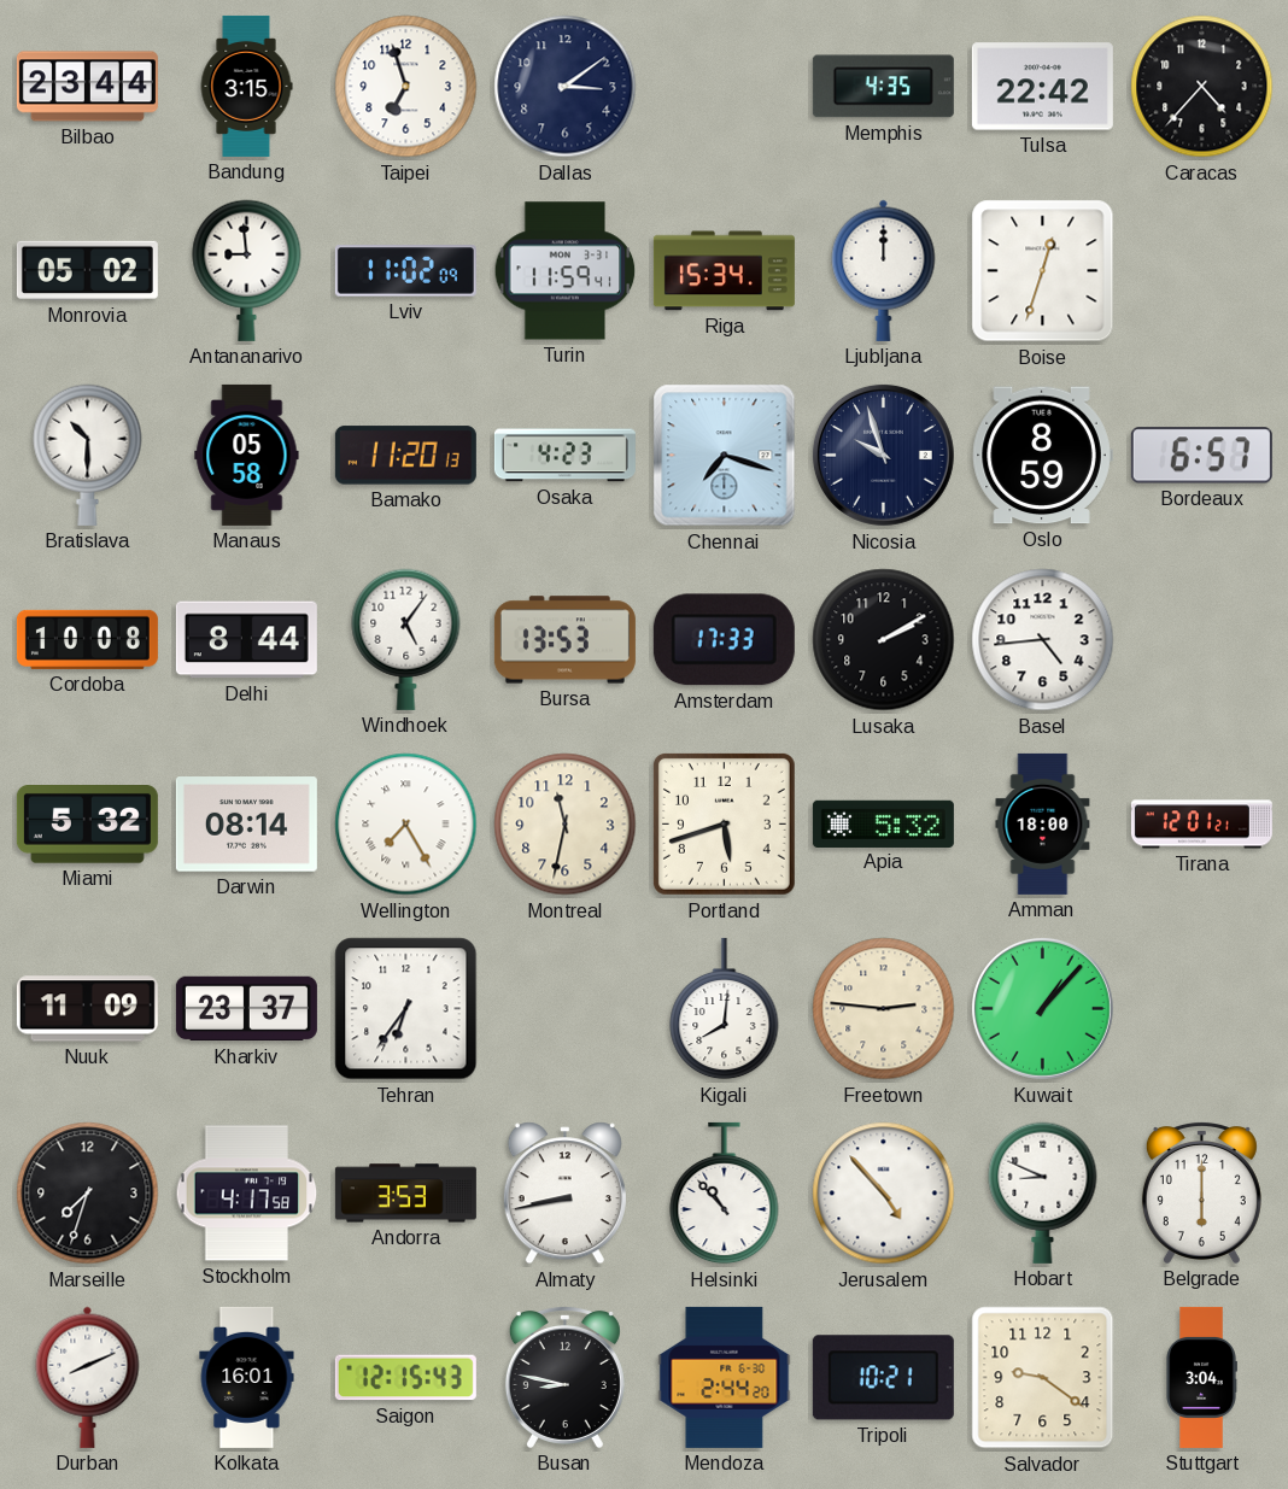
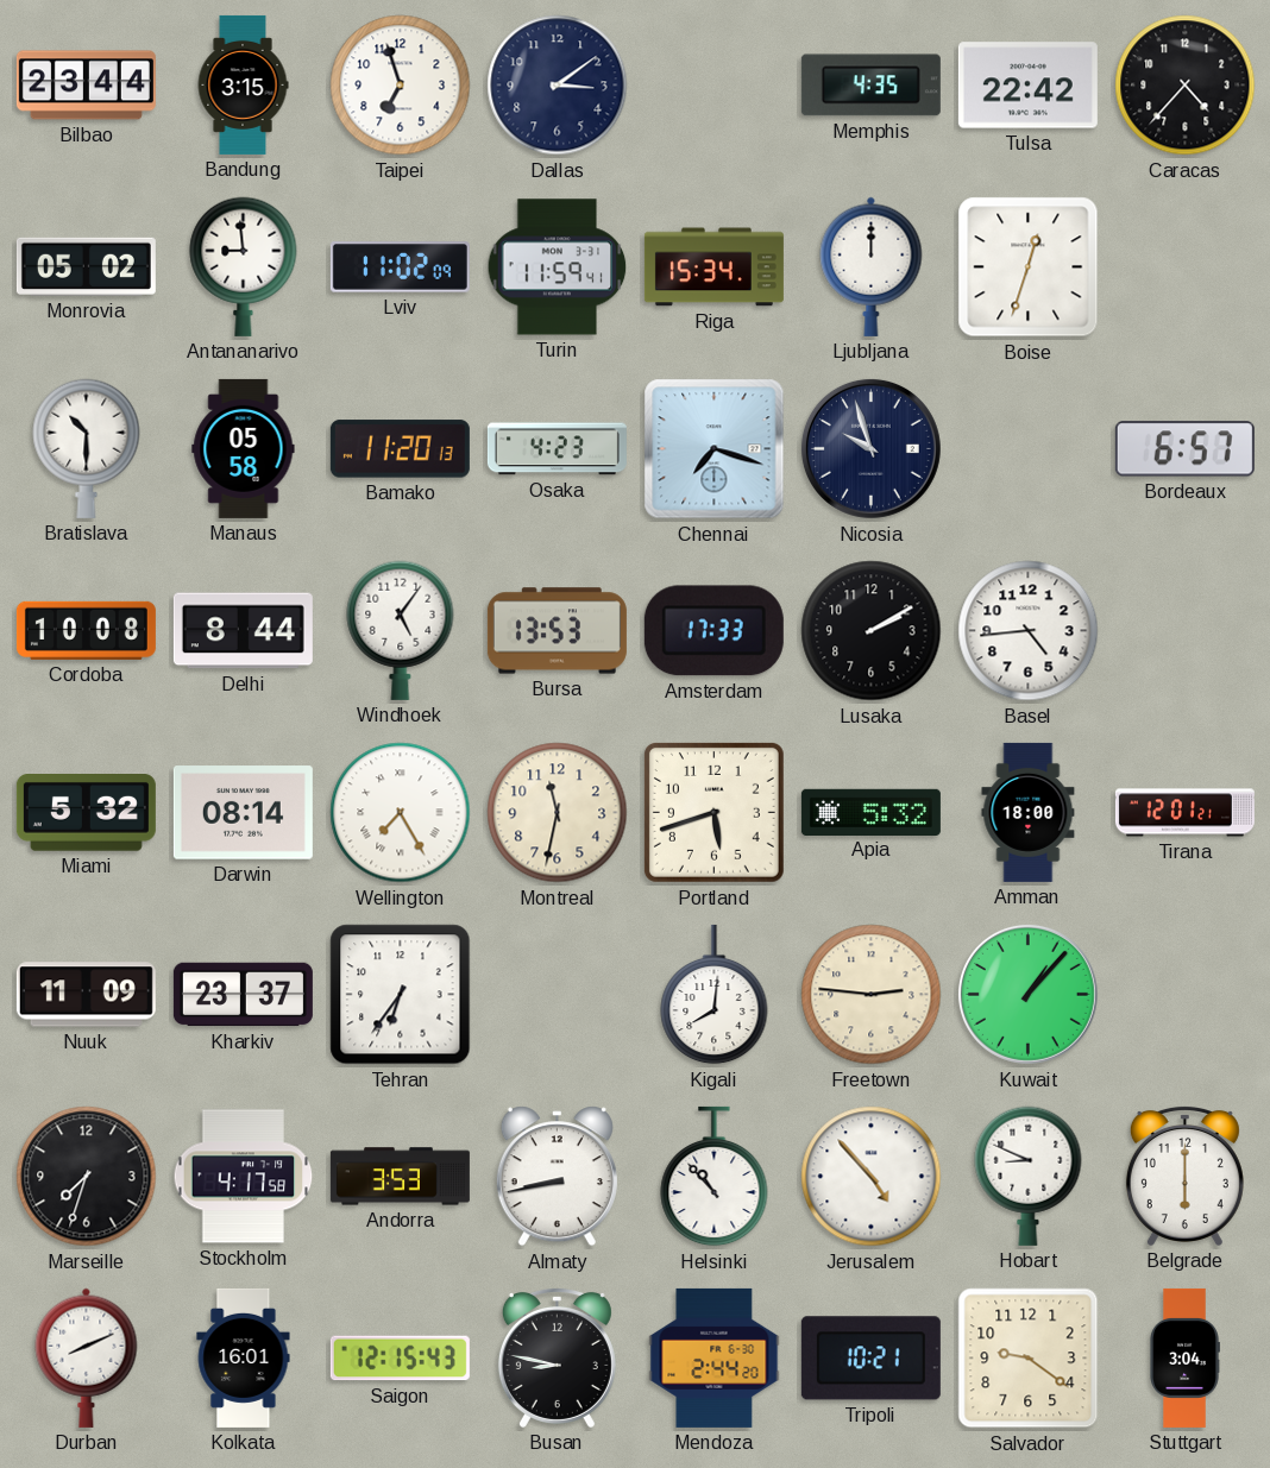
Oslo: 8:59 -> none (1042, 456)
